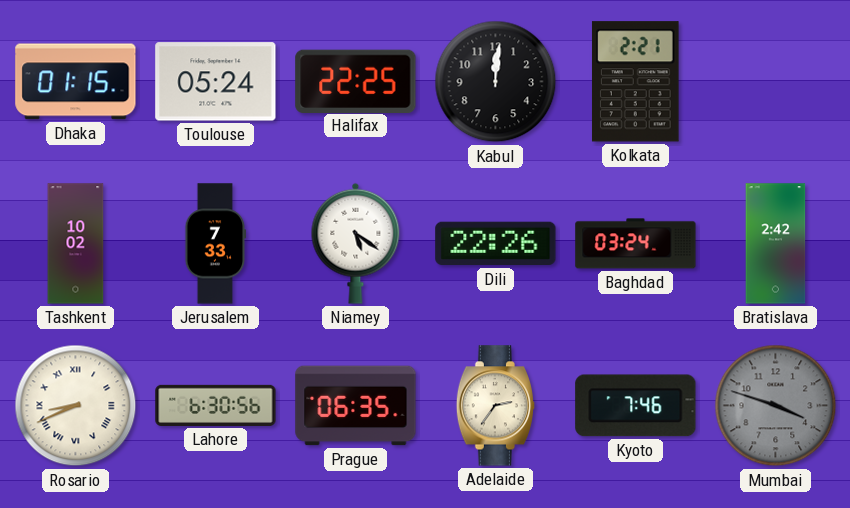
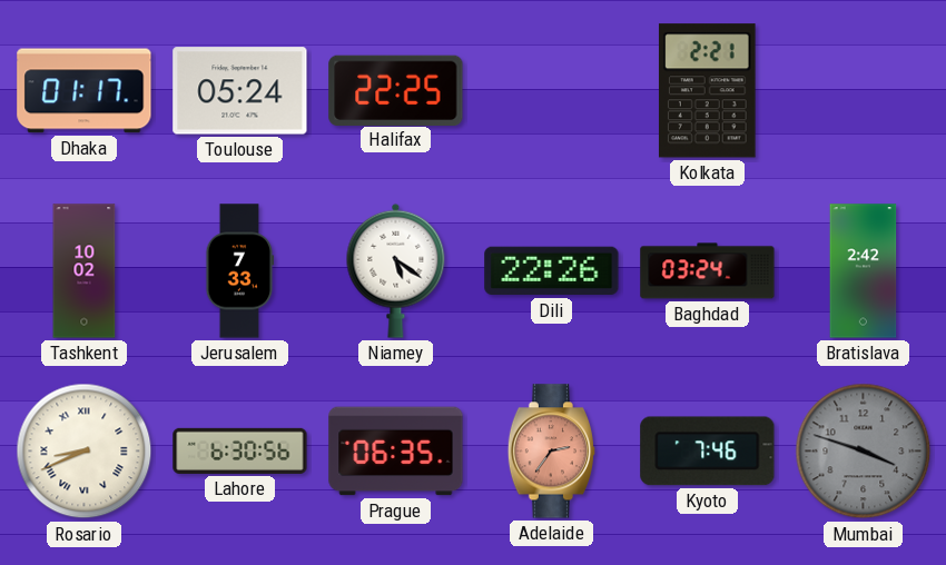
Dhaka: 01:15 -> 01:17 (85, 91)
Kabul: 12:01 -> none (496, 82)
Adelaide dial: cream -> salmon (552, 452)
